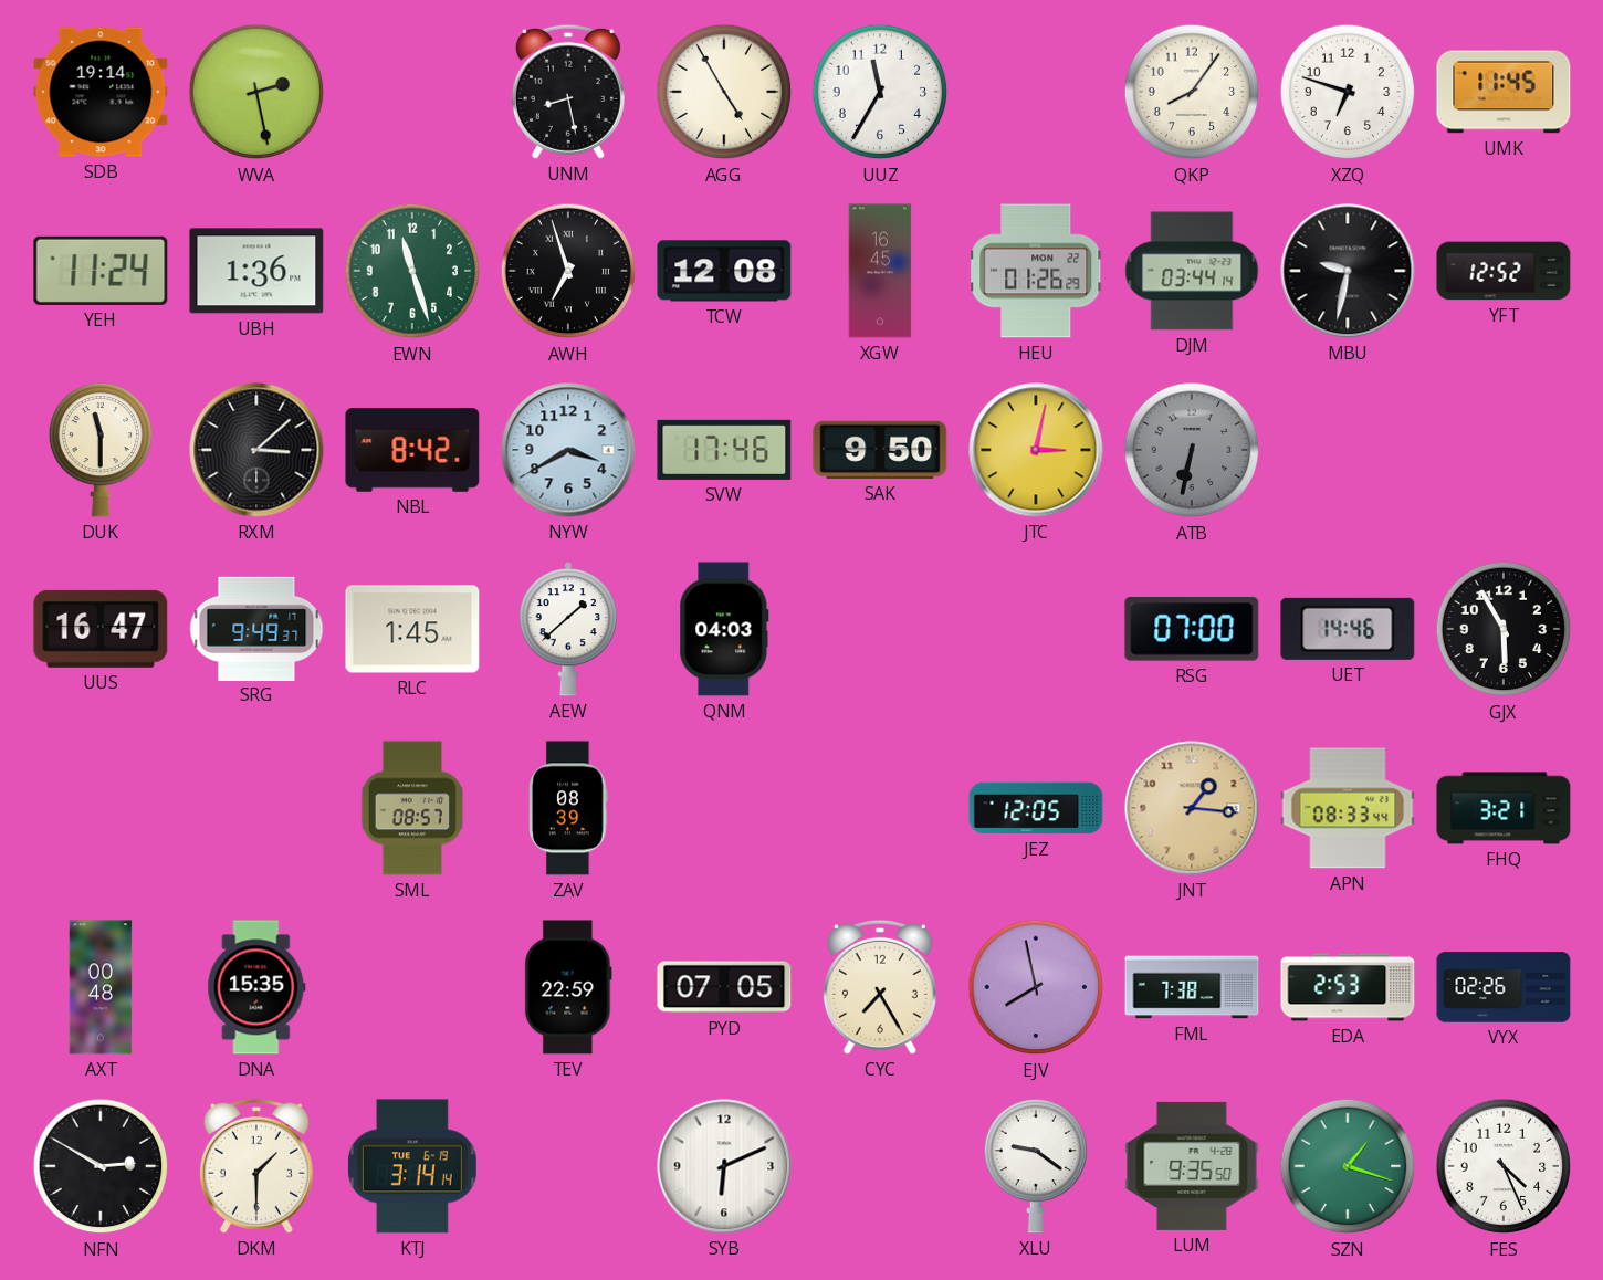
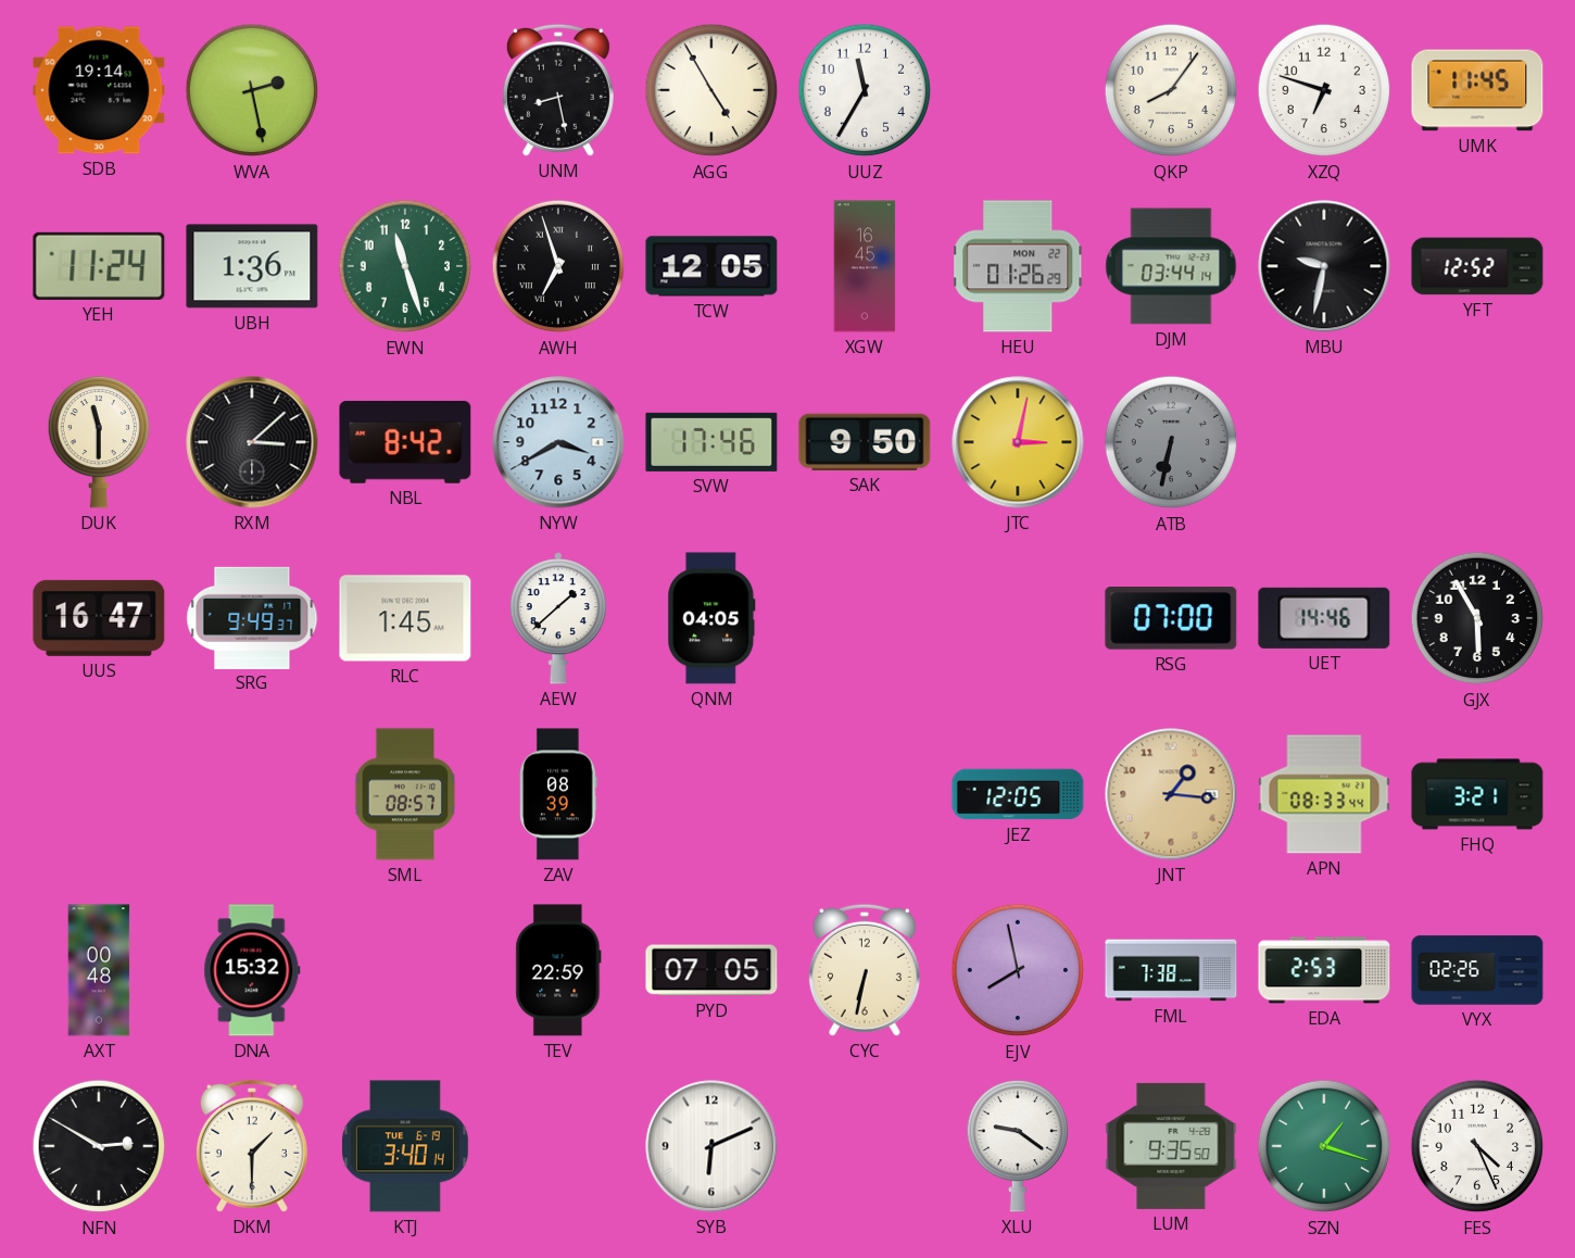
TCW: 12:08 -> 12:05 (711, 266)
QNM: 04:03 -> 04:05 (711, 618)
DNA: 15:35 -> 15:32 (252, 970)
CYC: 7:25 -> 6:32 (865, 970)
KTJ: 3:14 -> 3:40 (405, 1146)
